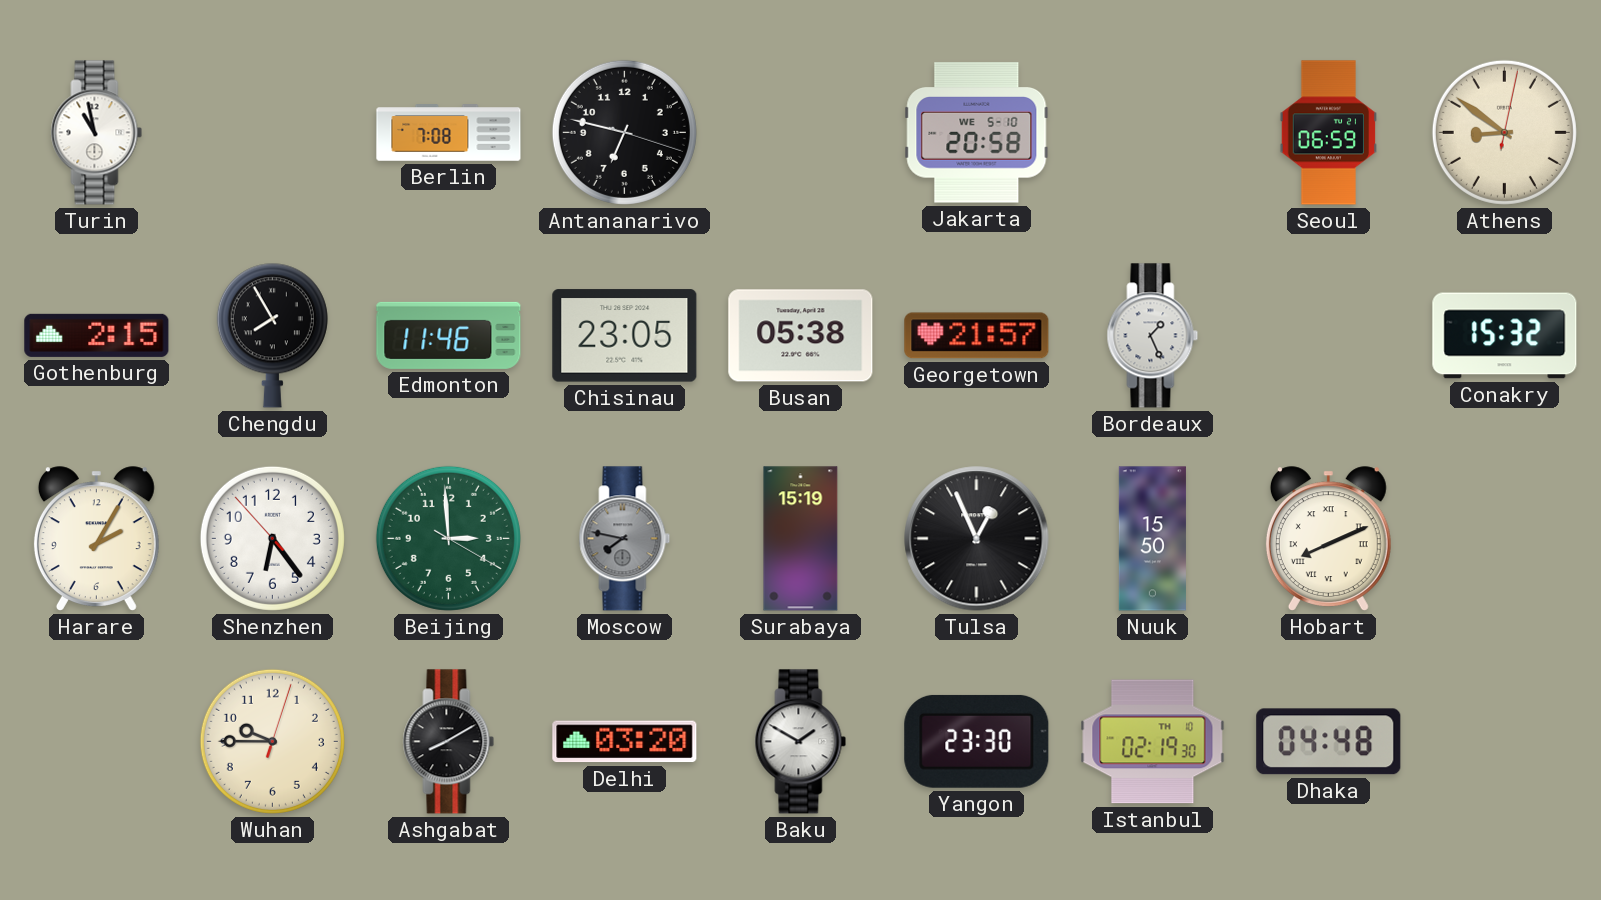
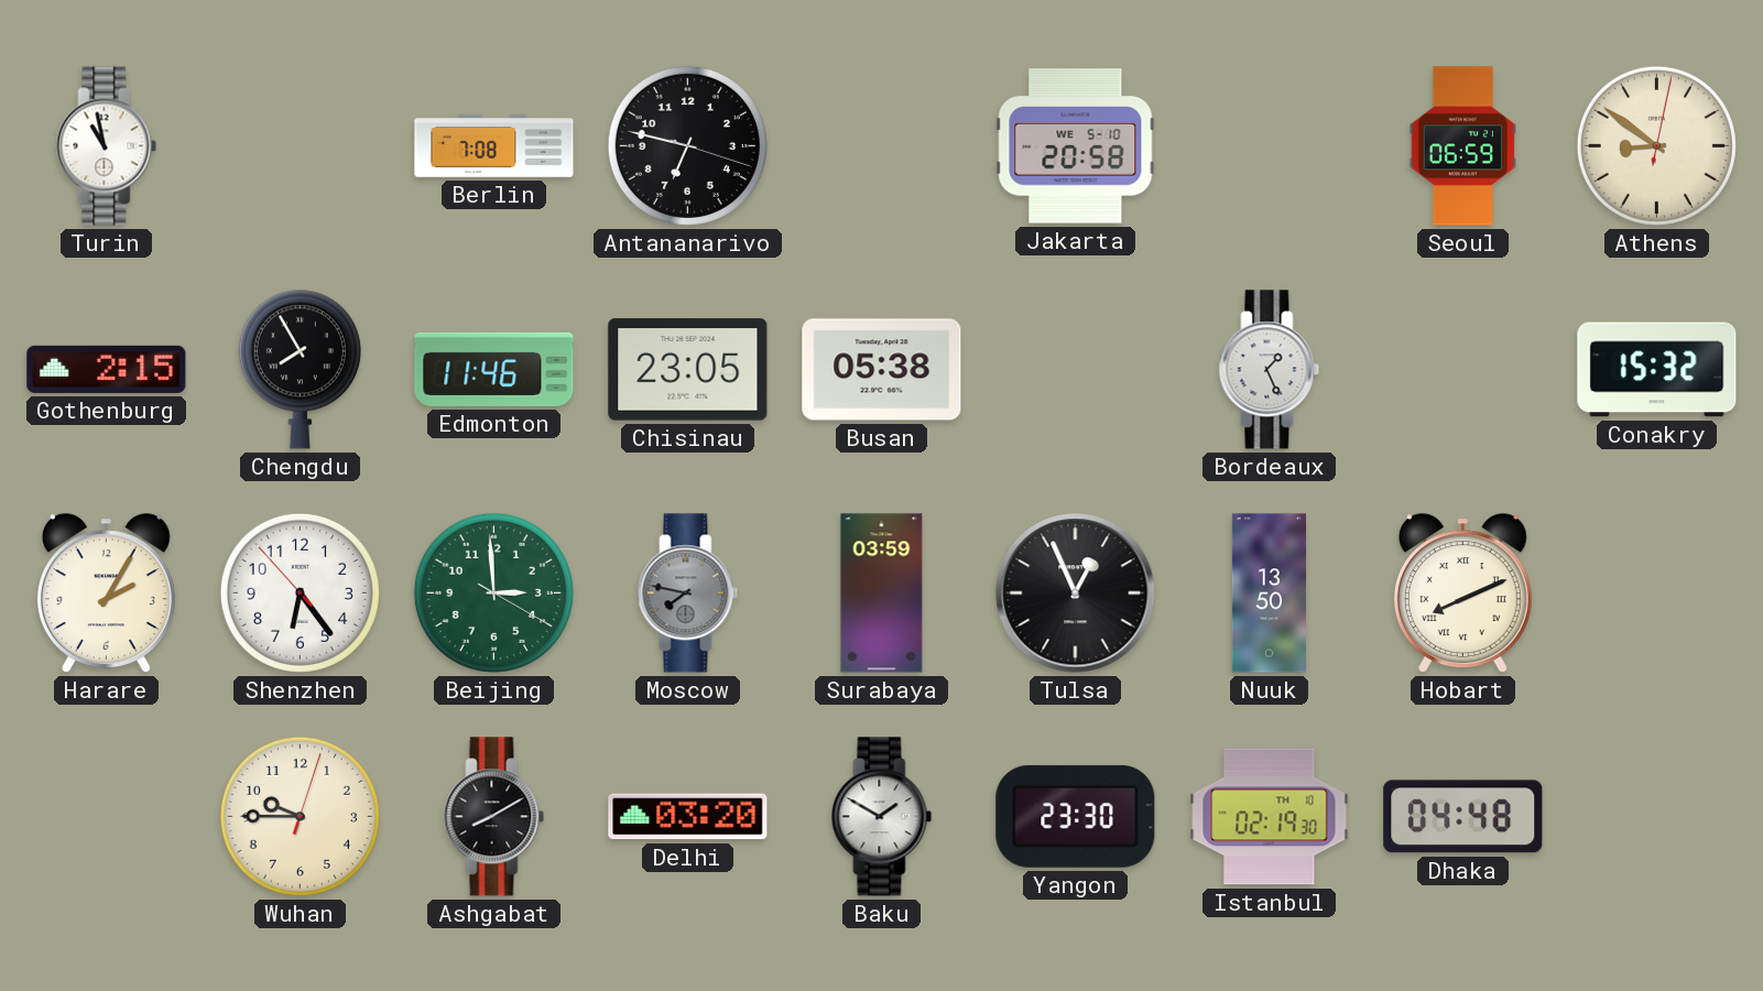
Georgetown: 21:57 -> none (977, 336)
Surabaya: 15:19 -> 03:59 (882, 593)
Nuuk: 15:50 -> 13:50 (1269, 593)
